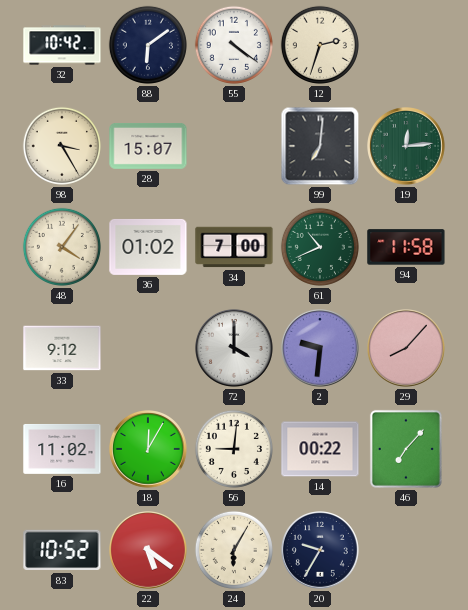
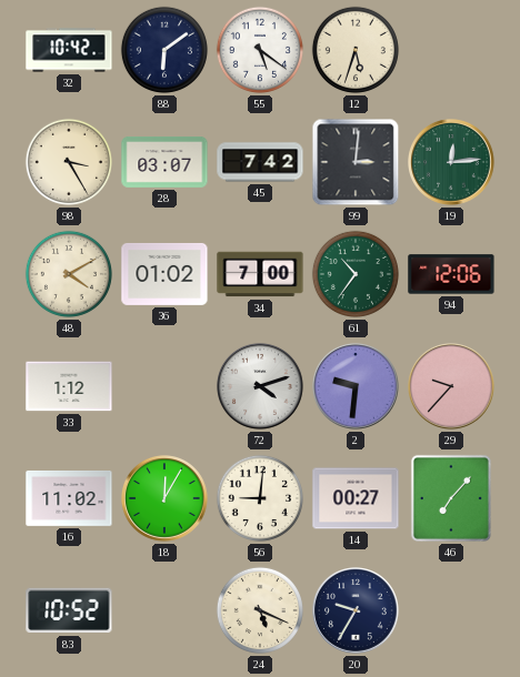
55: 4:21 -> 5:21 (260, 50)
12: 2:33 -> 5:33 (356, 50)
28: 15:07 -> 03:07 (164, 163)
45: none -> 7:42 (260, 162)
99: 7:01 -> 3:01 (356, 162)
48: 4:06 -> 4:10 (69, 274)
61: 10:41 -> 10:36 (356, 274)
94: 11:58 -> 12:06 (451, 274)
33: 9:12 -> 1:12 (69, 386)
72: 4:00 -> 4:12 (261, 387)
29: 8:07 -> 9:37 (452, 387)
14: 00:22 -> 00:27 (356, 498)
22: 5:21 -> none (149, 551)
24: 6:05 -> 5:19 (260, 610)
